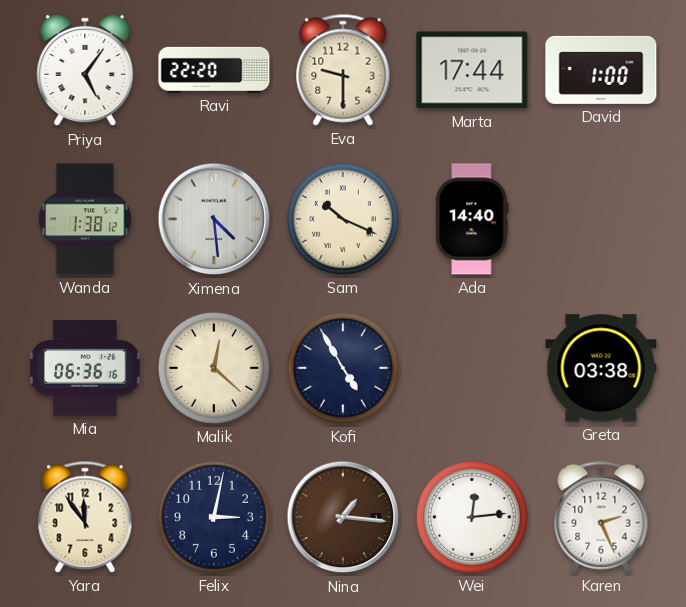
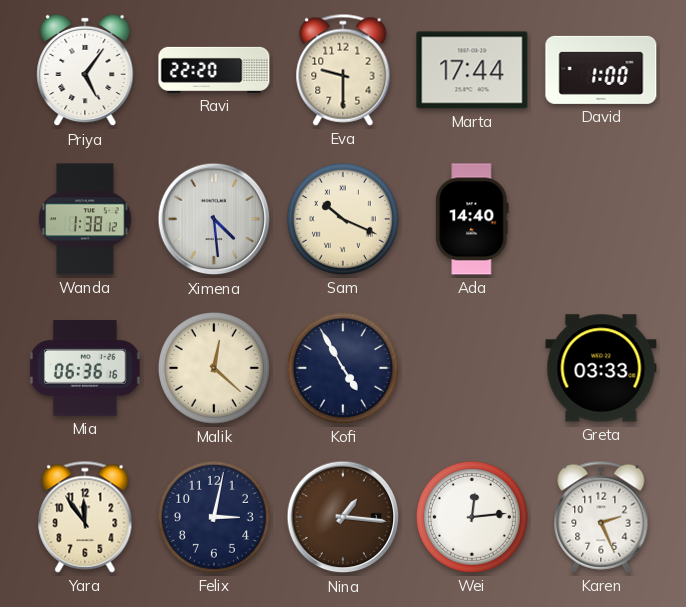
Greta: 03:38 -> 03:33 (601, 368)
